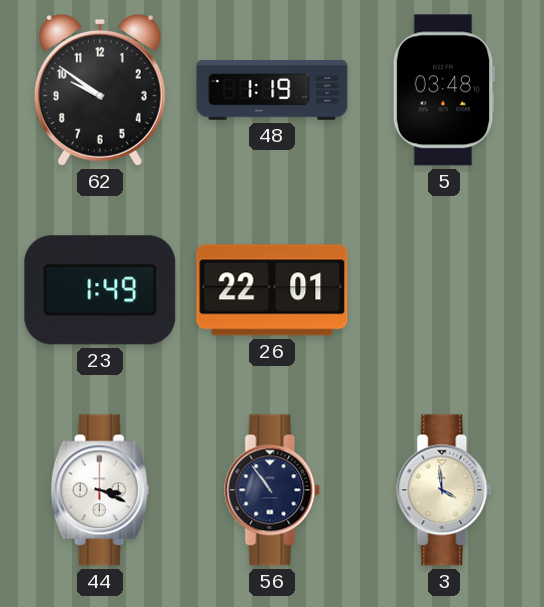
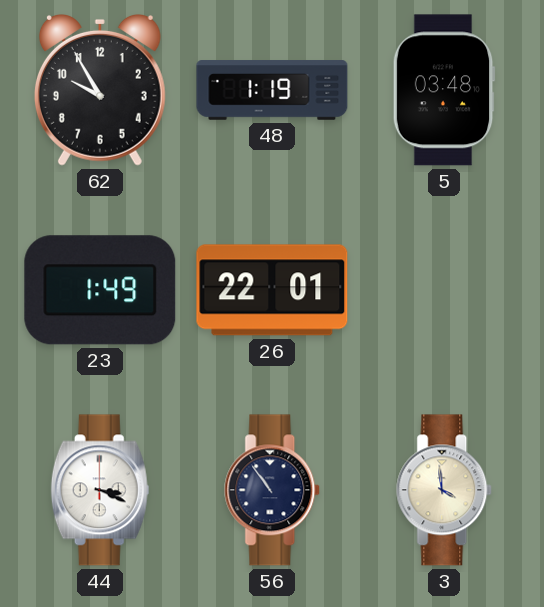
62: 9:51 -> 9:55 (100, 90)
